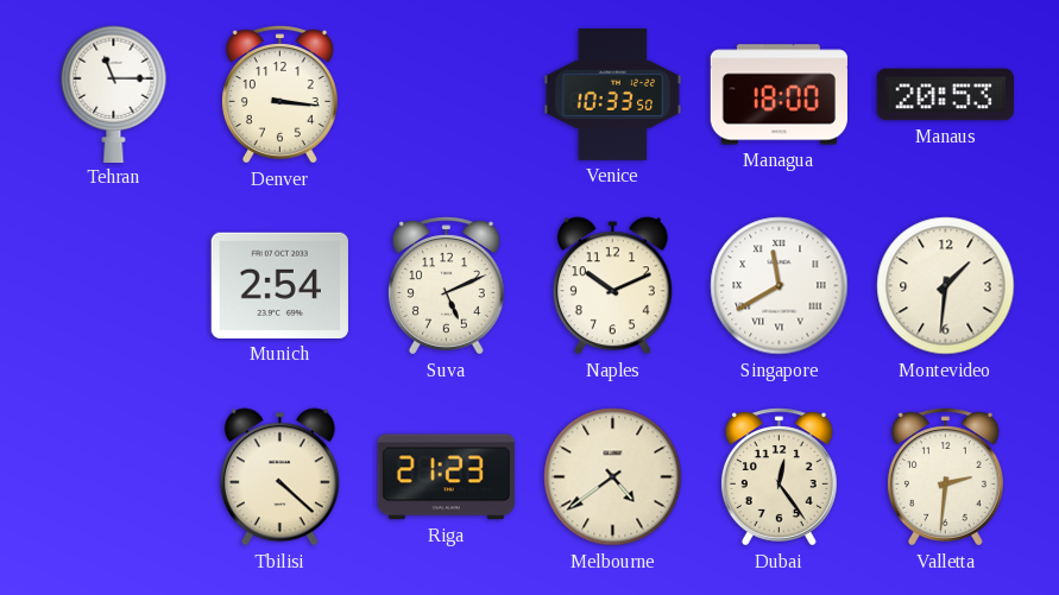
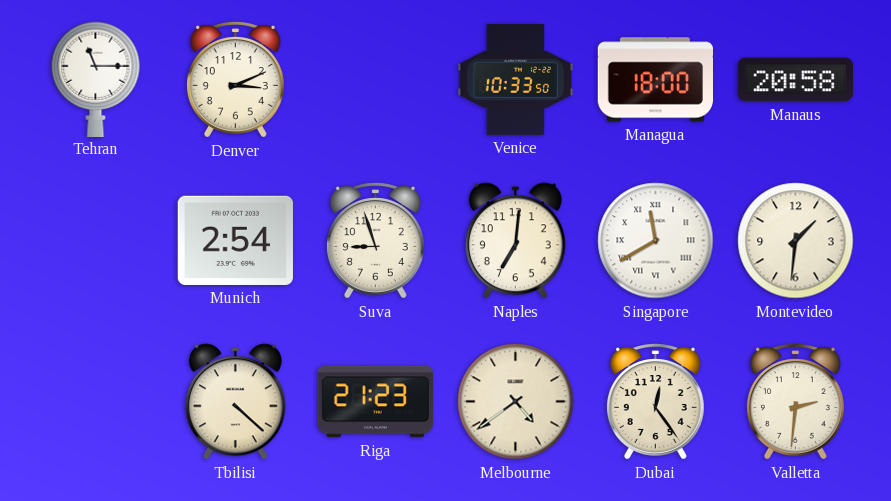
Denver: 3:16 -> 3:11 (235, 80)
Manaus: 20:53 -> 20:58 (795, 80)
Suva: 5:11 -> 8:57 (375, 241)
Naples: 10:11 -> 7:01 (515, 241)
